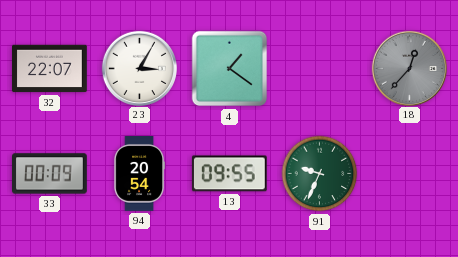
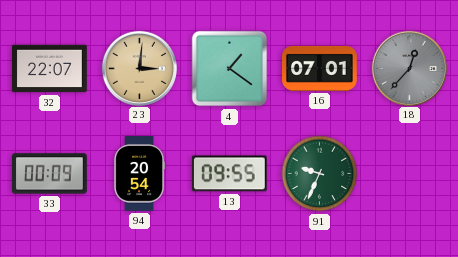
23: 3:05 -> 3:01 (139, 68)
23 dial: white -> champagne (139, 68)
16: none -> 07:01 (320, 68)
